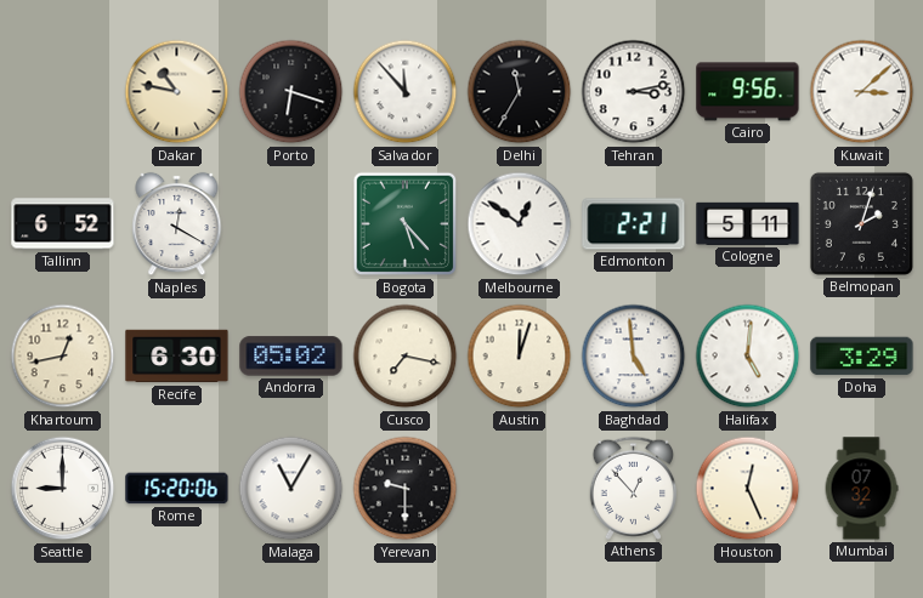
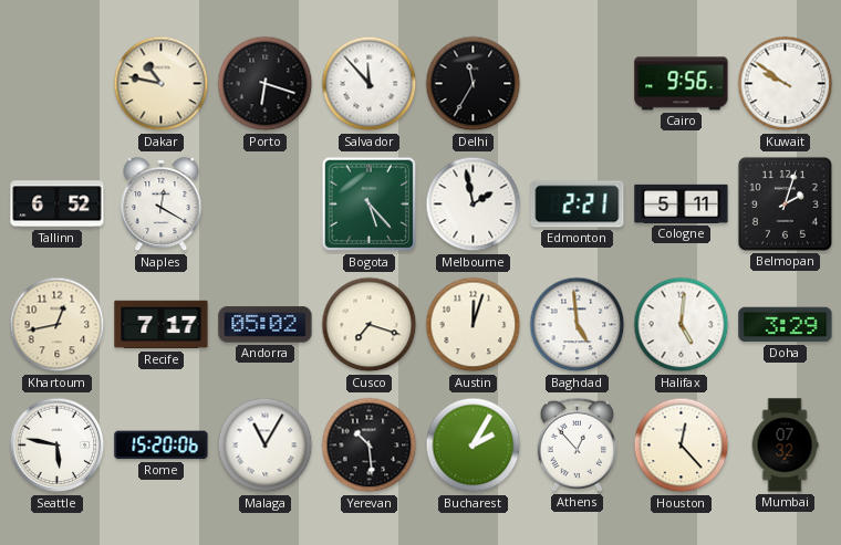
Tehran: 3:13 -> none (634, 92)
Kuwait: 3:08 -> 9:51 (786, 84)
Melbourne: 12:51 -> 1:58 (474, 205)
Recife: 6:30 -> 7:17 (162, 325)
Cusco: 7:17 -> 7:18 (370, 325)
Seattle: 9:00 -> 5:47 (58, 446)
Yerevan: 9:30 -> 10:29 (370, 446)
Bucharest: none -> 2:05 (474, 446)
Houston: 12:26 -> 12:23 (682, 446)
